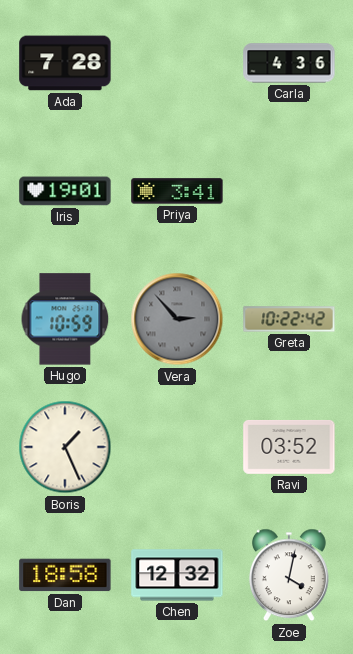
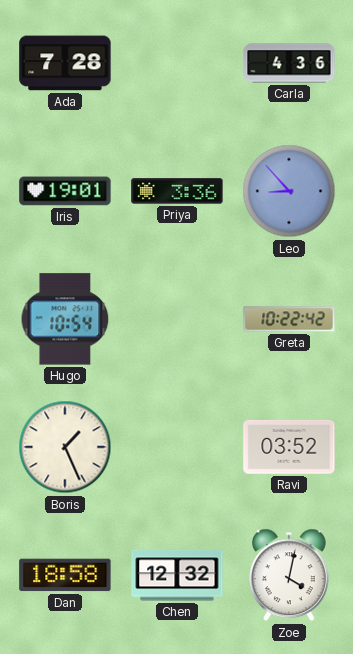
Priya: 3:41 -> 3:36 (177, 191)
Leo: none -> 8:53 (289, 191)
Hugo: 10:59 -> 10:54 (65, 319)
Vera: 2:53 -> none (177, 319)
